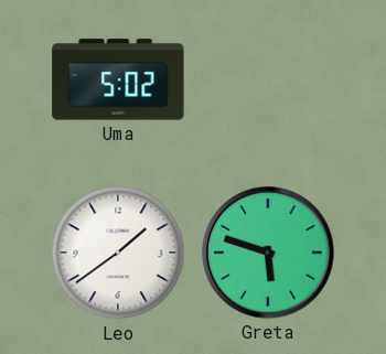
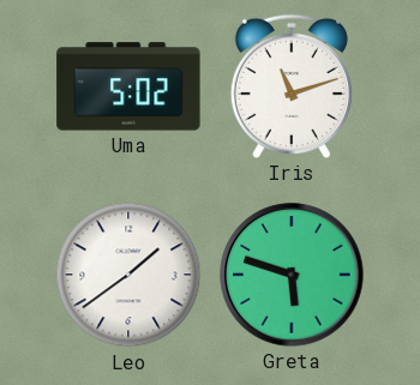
Iris: none -> 11:12 (292, 86)
